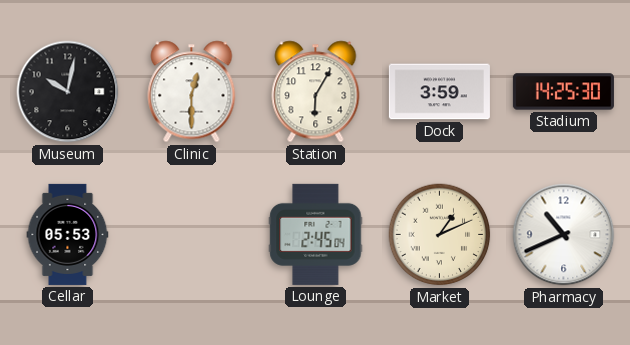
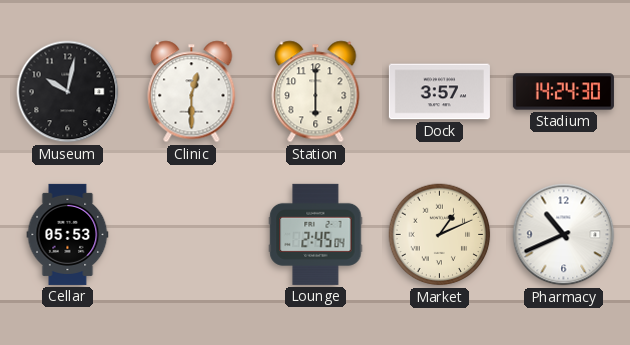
Station: 6:05 -> 6:00 (316, 92)
Dock: 3:59 -> 3:57 (439, 92)
Stadium: 14:25 -> 14:24 (563, 92)
